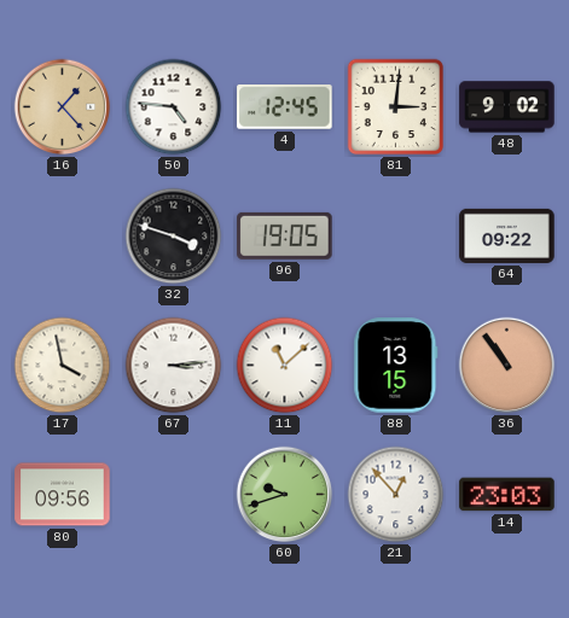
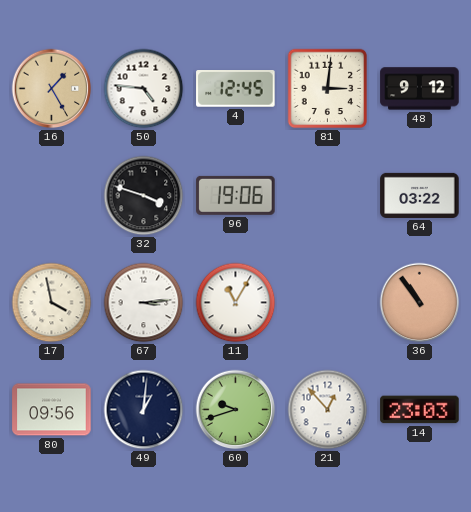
16: 1:23 -> 1:25 (52, 89)
48: 9:02 -> 9:12 (420, 89)
96: 19:05 -> 19:06 (236, 195)
64: 09:22 -> 03:22 (420, 195)
11: 11:08 -> 11:05 (236, 303)
88: 13:15 -> none (396, 366)
49: none -> 1:01 (144, 410)
